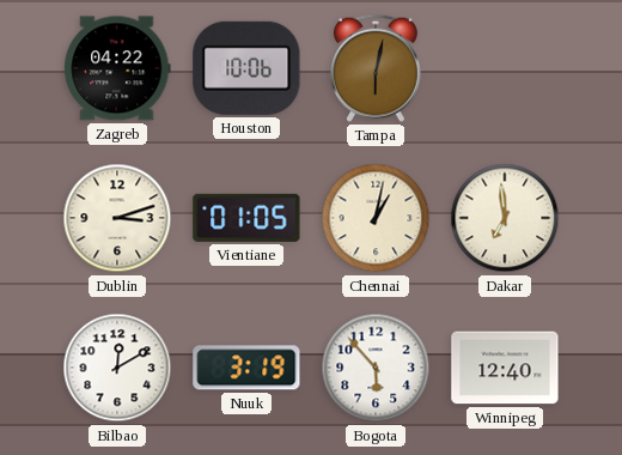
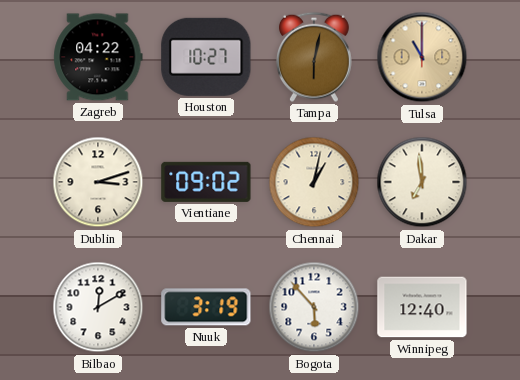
Houston: 10:06 -> 10:27 (206, 57)
Tulsa: none -> 11:00 (422, 57)
Vientiane: 01:05 -> 09:02 (206, 182)
